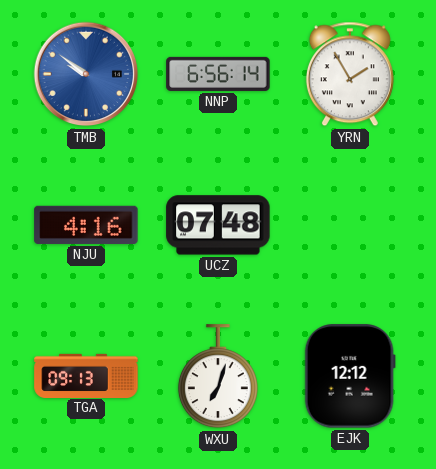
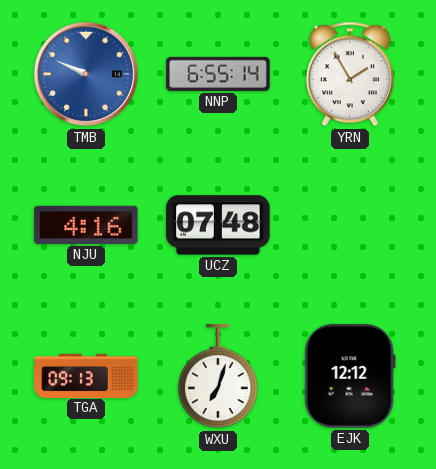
TMB: 9:51 -> 9:49 (86, 74)
NNP: 6:56 -> 6:55 (218, 74)
